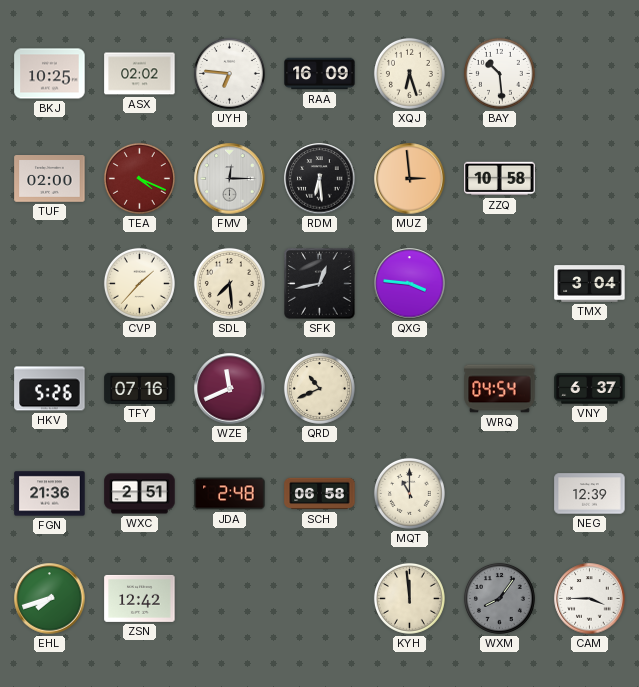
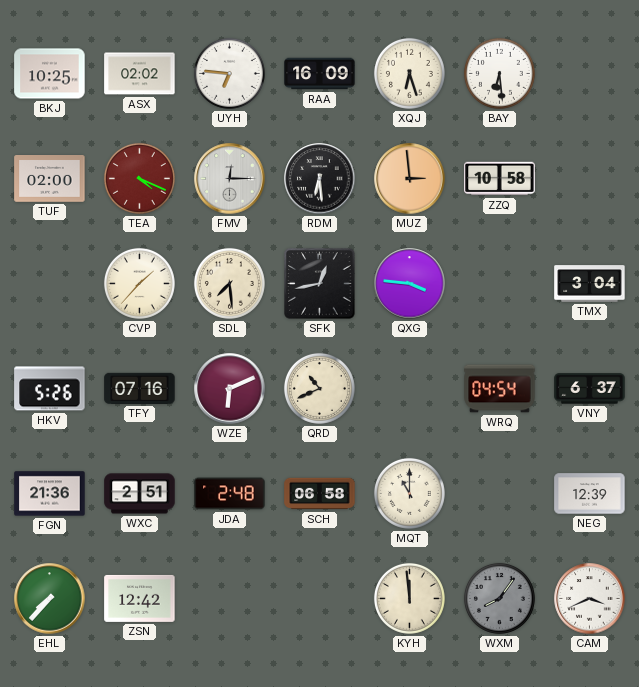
BAY: 10:29 -> 6:29 (499, 73)
WZE: 11:41 -> 6:11 (230, 389)
EHL: 7:42 -> 7:37 (50, 599)
CAM: 3:45 -> 3:41 (590, 599)
